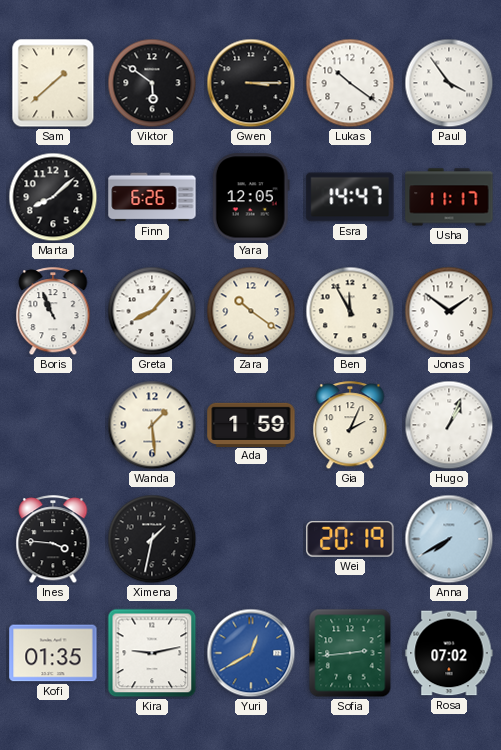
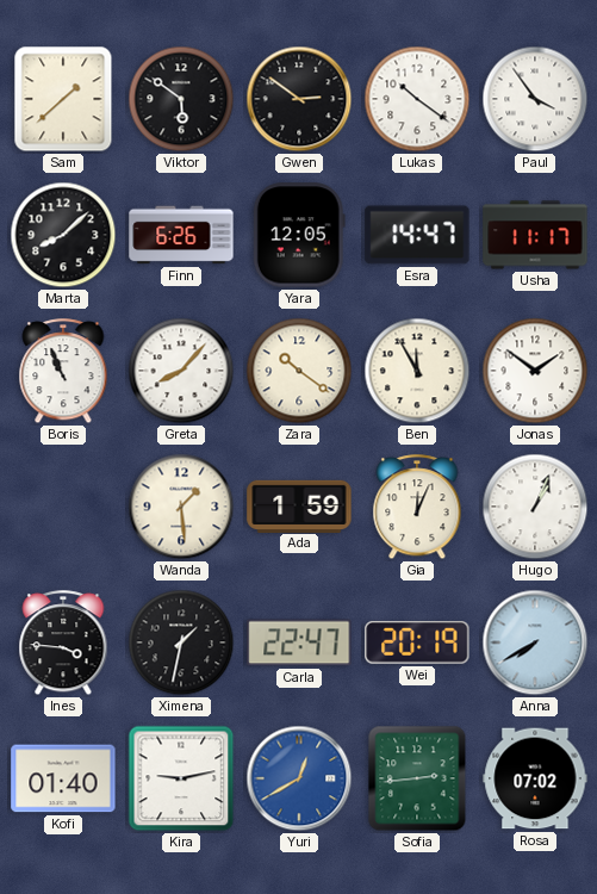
Gwen: 3:15 -> 2:51 (299, 99)
Gia: 2:04 -> 12:04 (417, 508)
Carla: none -> 22:47 (299, 642)
Kofi: 01:35 -> 01:40 (63, 778)
